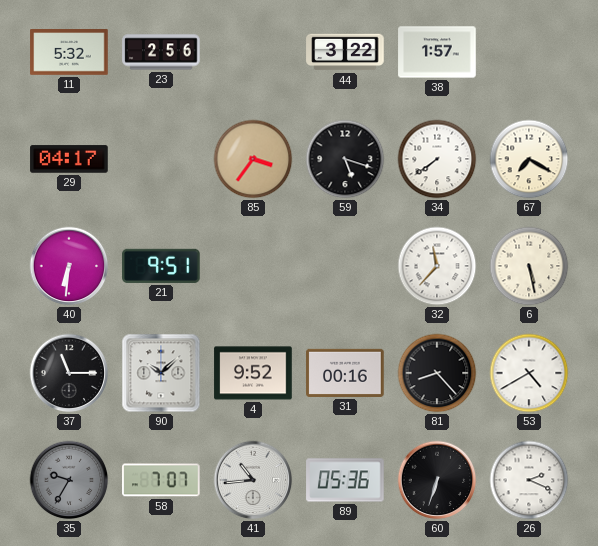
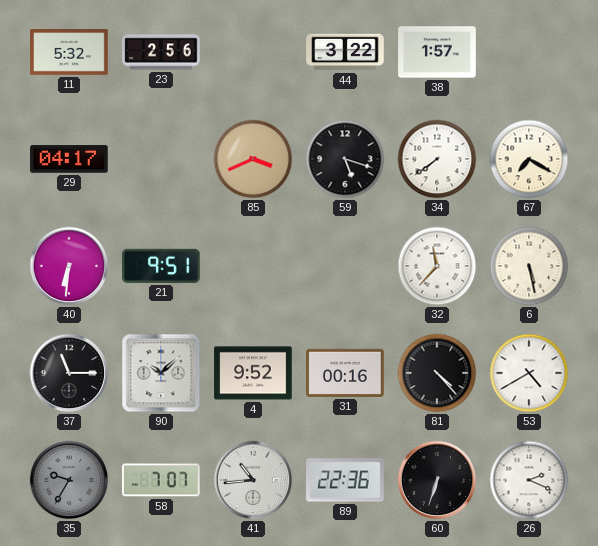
85: 3:36 -> 3:41 (253, 159)
81: 8:23 -> 4:23 (437, 373)
89: 05:36 -> 22:36 (345, 480)
